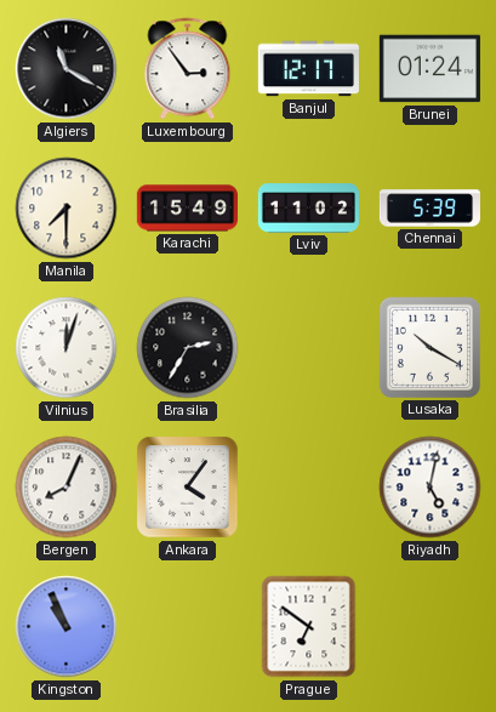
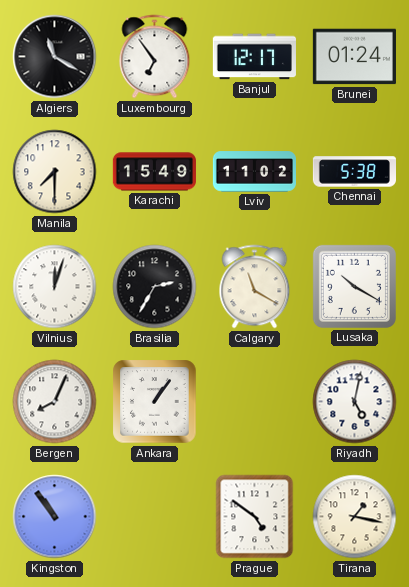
Luxembourg: 2:54 -> 6:54 (155, 57)
Chennai: 5:39 -> 5:38 (354, 172)
Calgary: none -> 11:20 (255, 287)
Ankara: 4:06 -> 1:06 (155, 402)
Kingston: 10:56 -> 10:54 (55, 517)
Prague: 6:51 -> 4:51 (255, 517)
Tirana: none -> 1:17 (355, 517)
